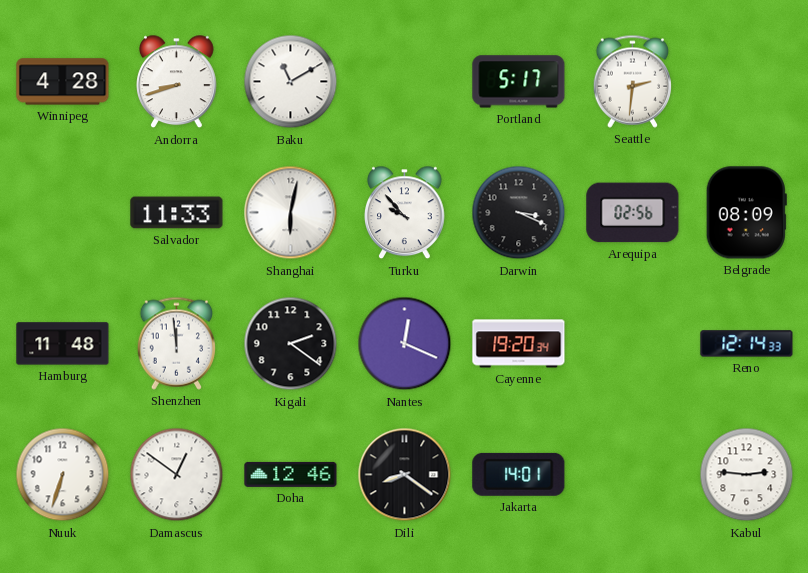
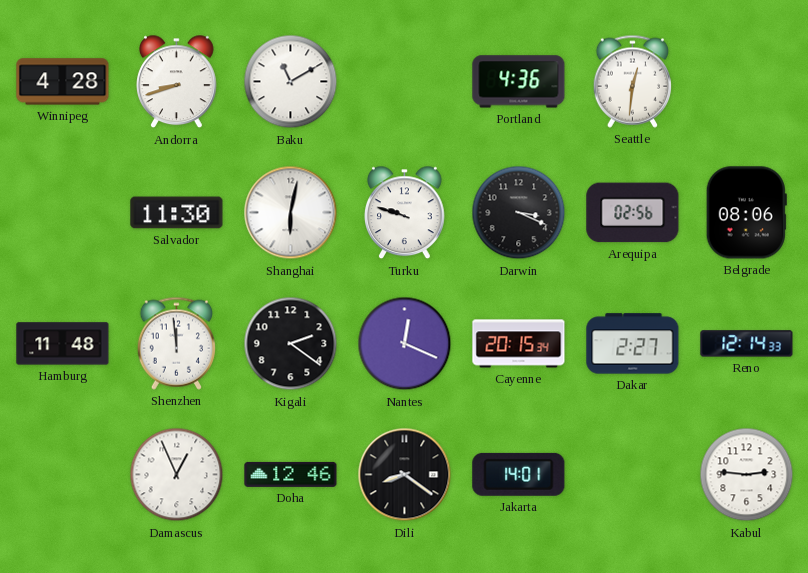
Portland: 5:17 -> 4:36 (519, 82)
Seattle: 2:31 -> 12:31 (632, 81)
Salvador: 11:33 -> 11:30 (177, 213)
Turku: 9:53 -> 9:48 (405, 213)
Belgrade: 08:09 -> 08:06 (746, 213)
Cayenne: 19:20 -> 20:15 (519, 344)
Dakar: none -> 2:27 (633, 344)
Nuuk: 6:33 -> none (63, 475)
Damascus: 12:51 -> 12:56 (177, 475)
